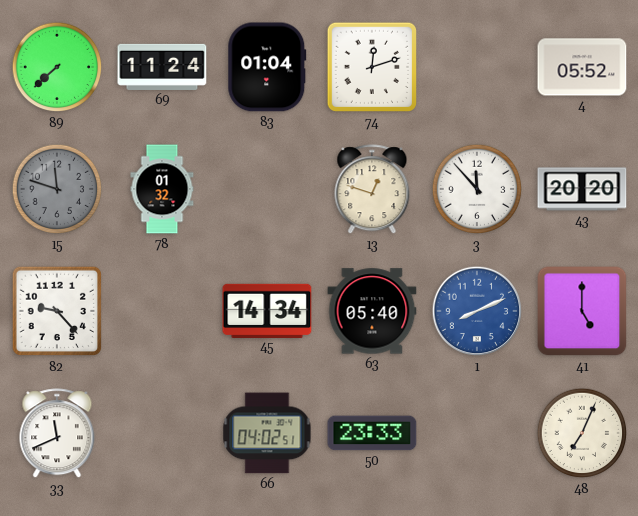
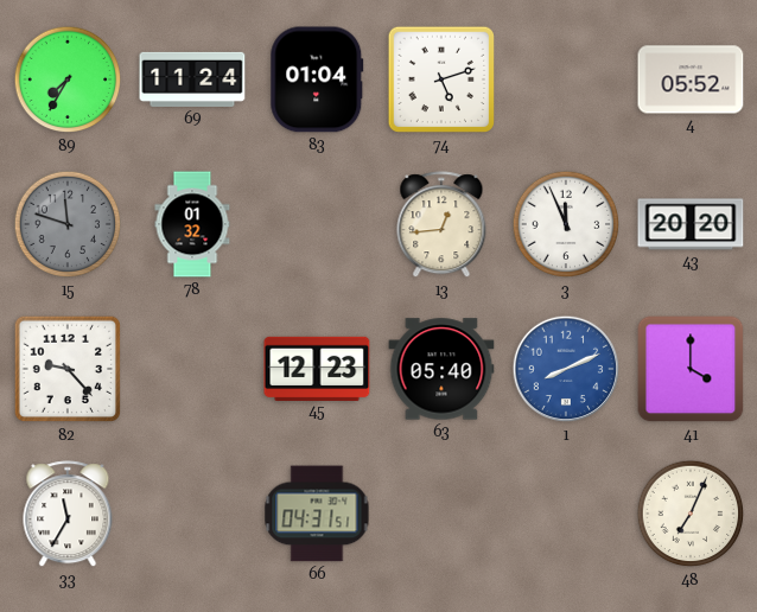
89: 7:38 -> 7:35 (68, 79)
74: 12:12 -> 5:12 (441, 79)
13: 12:48 -> 12:44 (441, 225)
3: 11:53 -> 11:56 (566, 224)
45: 14:34 -> 12:23 (317, 368)
41: 5:00 -> 4:00 (691, 369)
33: 11:41 -> 11:35 (68, 515)
66: 04:02 -> 04:31 (317, 514)
50: 23:33 -> none (372, 433)
